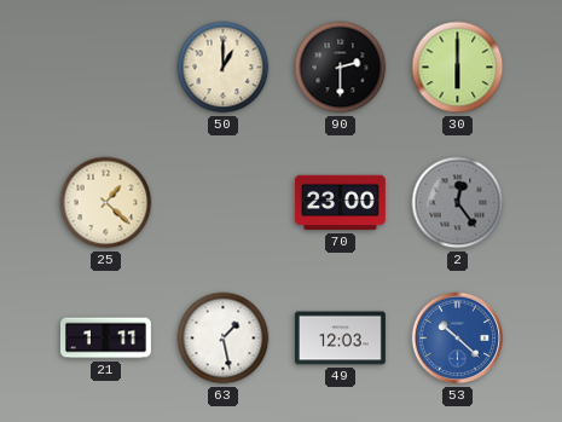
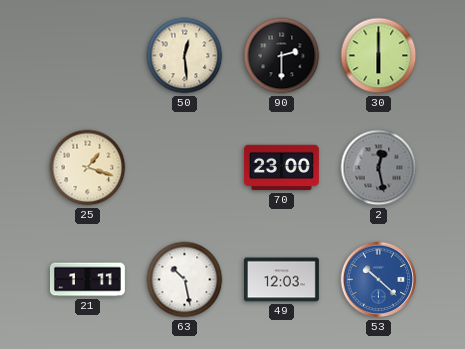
50: 1:00 -> 12:29 (185, 56)
25: 1:22 -> 1:18 (88, 168)
2: 12:24 -> 12:28 (379, 168)
63: 1:28 -> 10:28 (185, 280)
